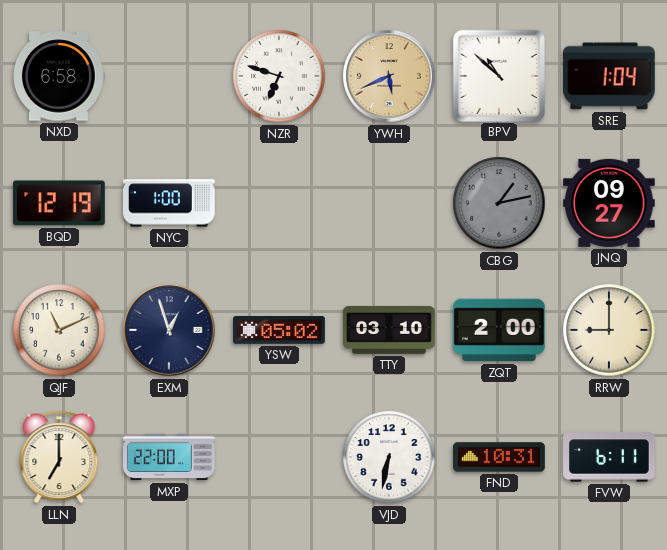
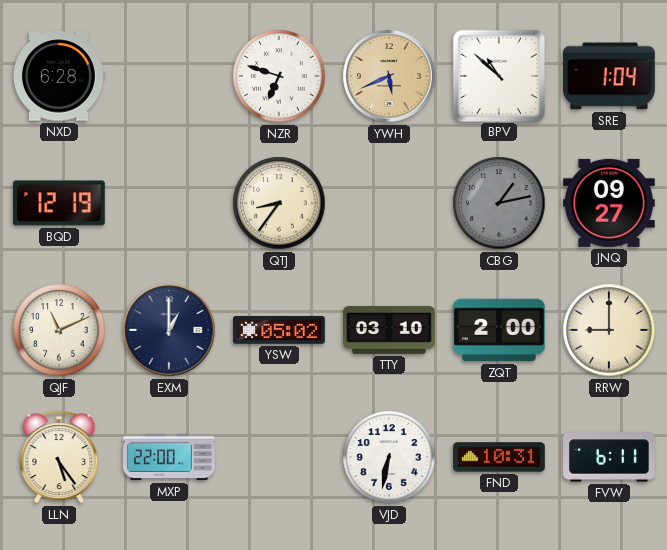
NXD: 6:58 -> 6:28 (60, 76)
NYC: 1:00 -> none (170, 203)
QTJ: none -> 8:36 (279, 203)
EXM: 12:57 -> 1:00 (169, 330)
LLN: 7:00 -> 5:24 (59, 457)
